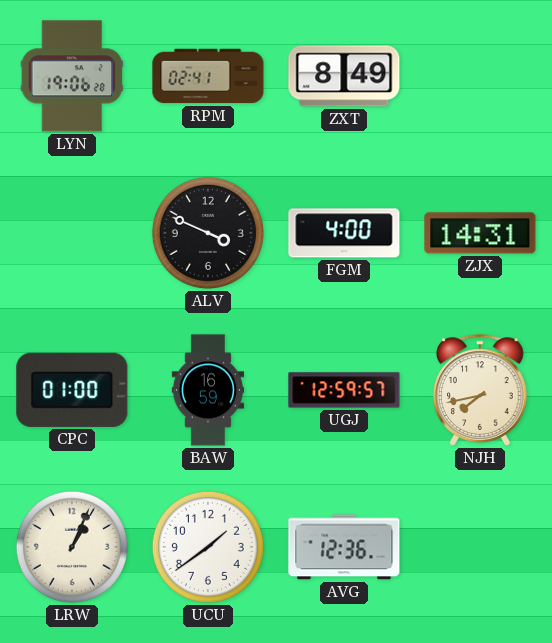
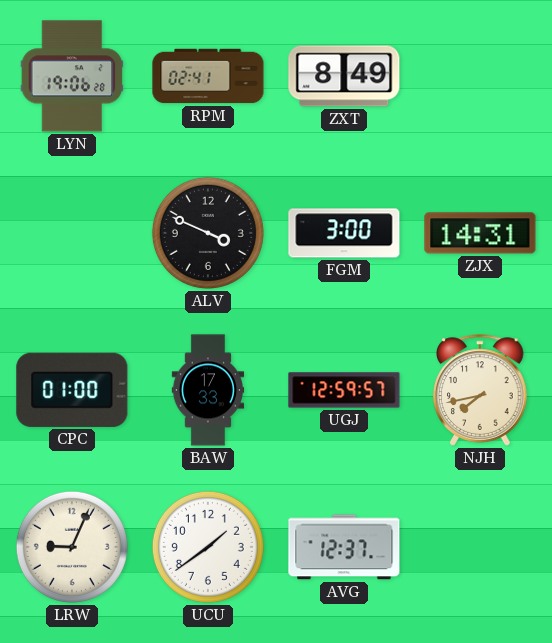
FGM: 4:00 -> 3:00 (344, 233)
BAW: 16:59 -> 17:33 (207, 390)
LRW: 1:04 -> 9:04 (72, 547)
AVG: 12:36 -> 12:37 (344, 547)
